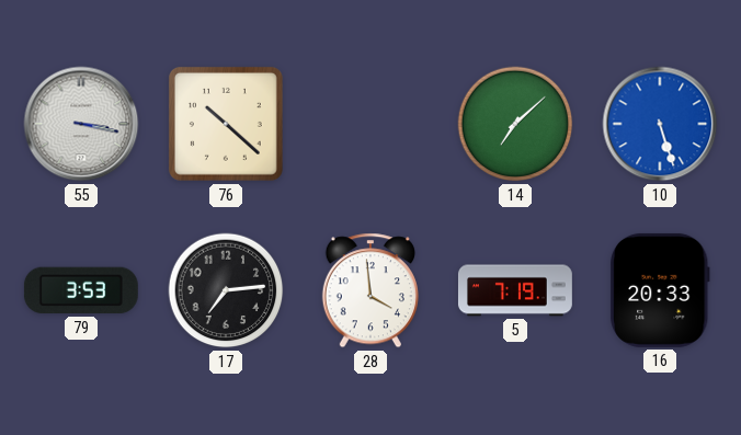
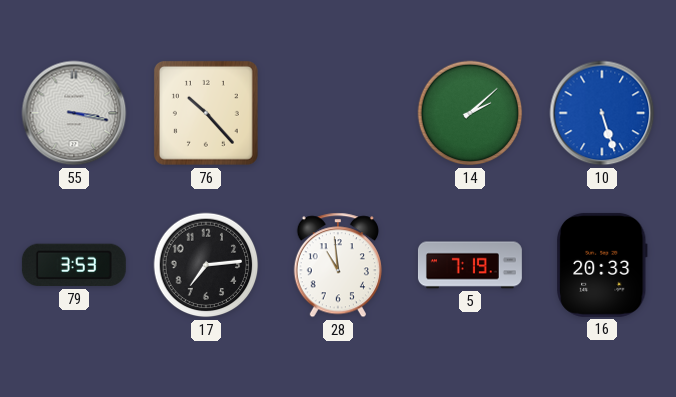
76: 10:22 -> 10:23 (206, 113)
14: 7:08 -> 2:08 (470, 113)
28: 3:59 -> 10:59 (338, 265)
